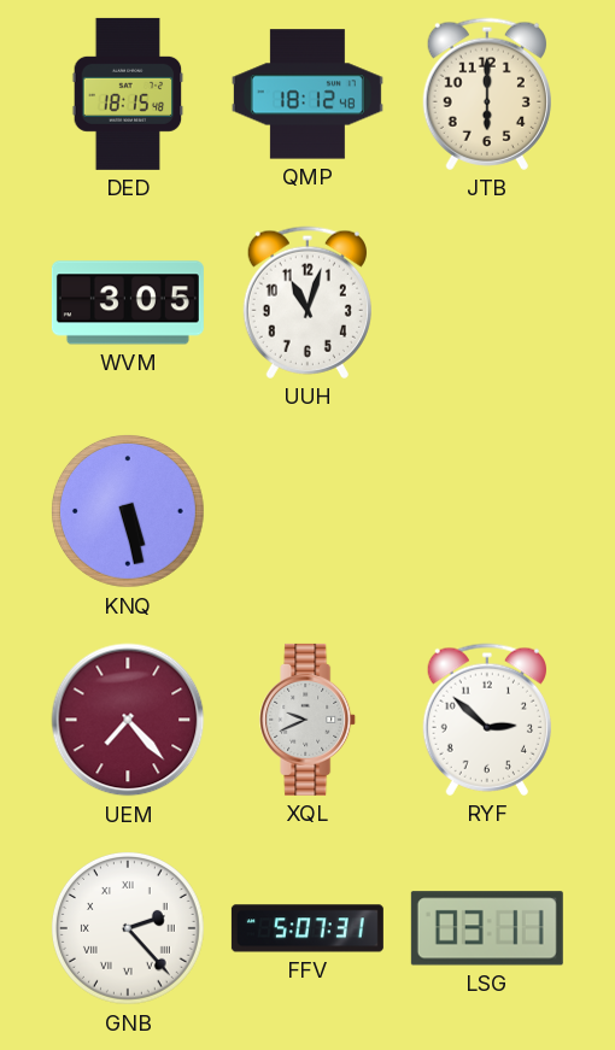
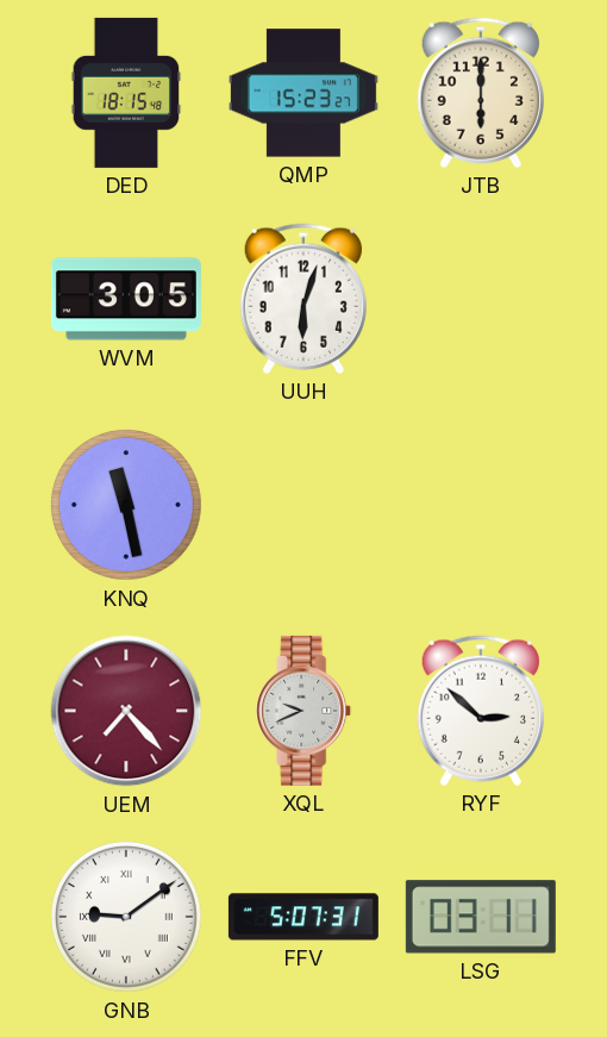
QMP: 18:12 -> 15:23 (303, 93)
UUH: 11:03 -> 6:03 (303, 299)
KNQ: 5:28 -> 11:28 (126, 505)
GNB: 2:23 -> 9:09 (126, 917)
